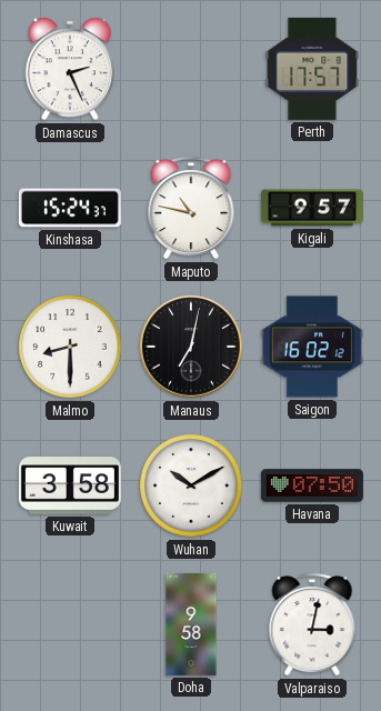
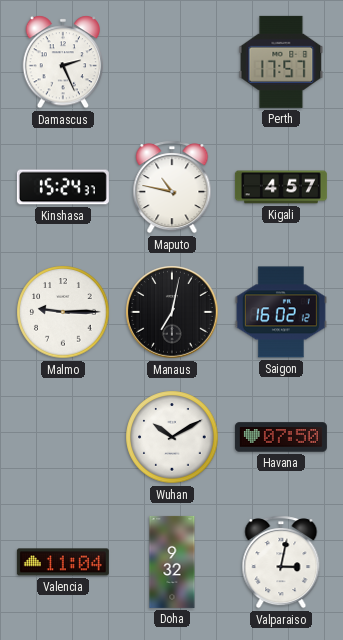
Kigali: 9:57 -> 4:57 (281, 187)
Malmo: 8:30 -> 9:15 (63, 312)
Kuwait: 3:58 -> none (70, 485)
Valencia: none -> 11:04 (63, 562)
Doha: 9:58 -> 9:32 (172, 562)
